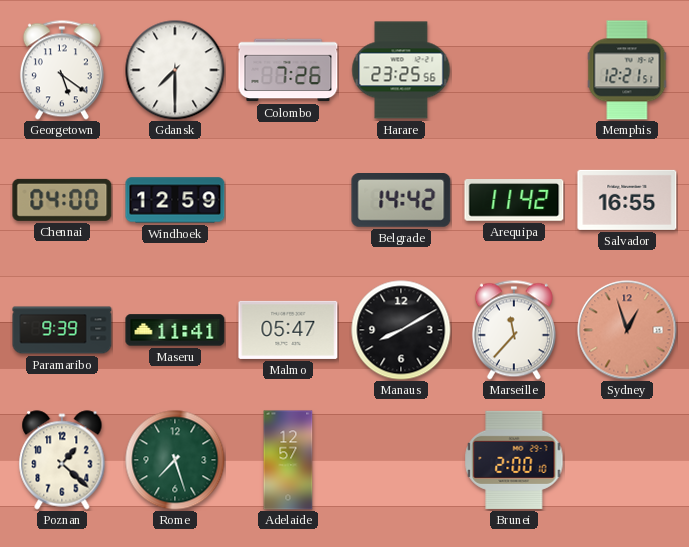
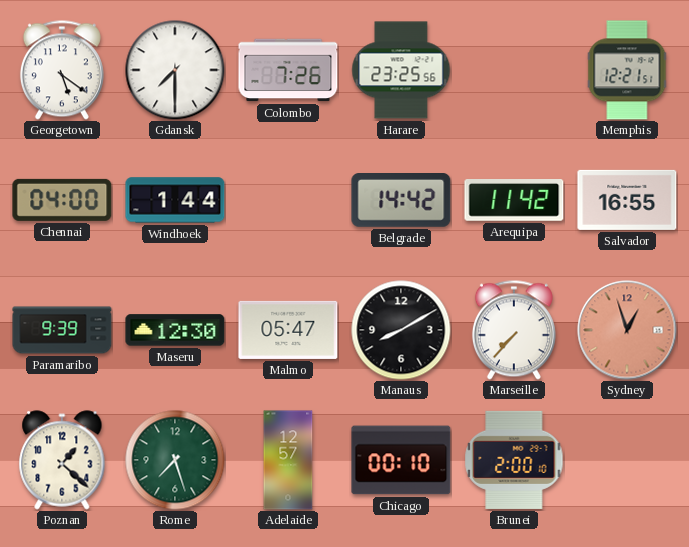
Windhoek: 12:59 -> 1:44 (175, 200)
Maseru: 11:41 -> 12:30 (175, 330)
Marseille: 11:37 -> 7:37 (514, 330)
Chicago: none -> 00:10 (401, 460)
